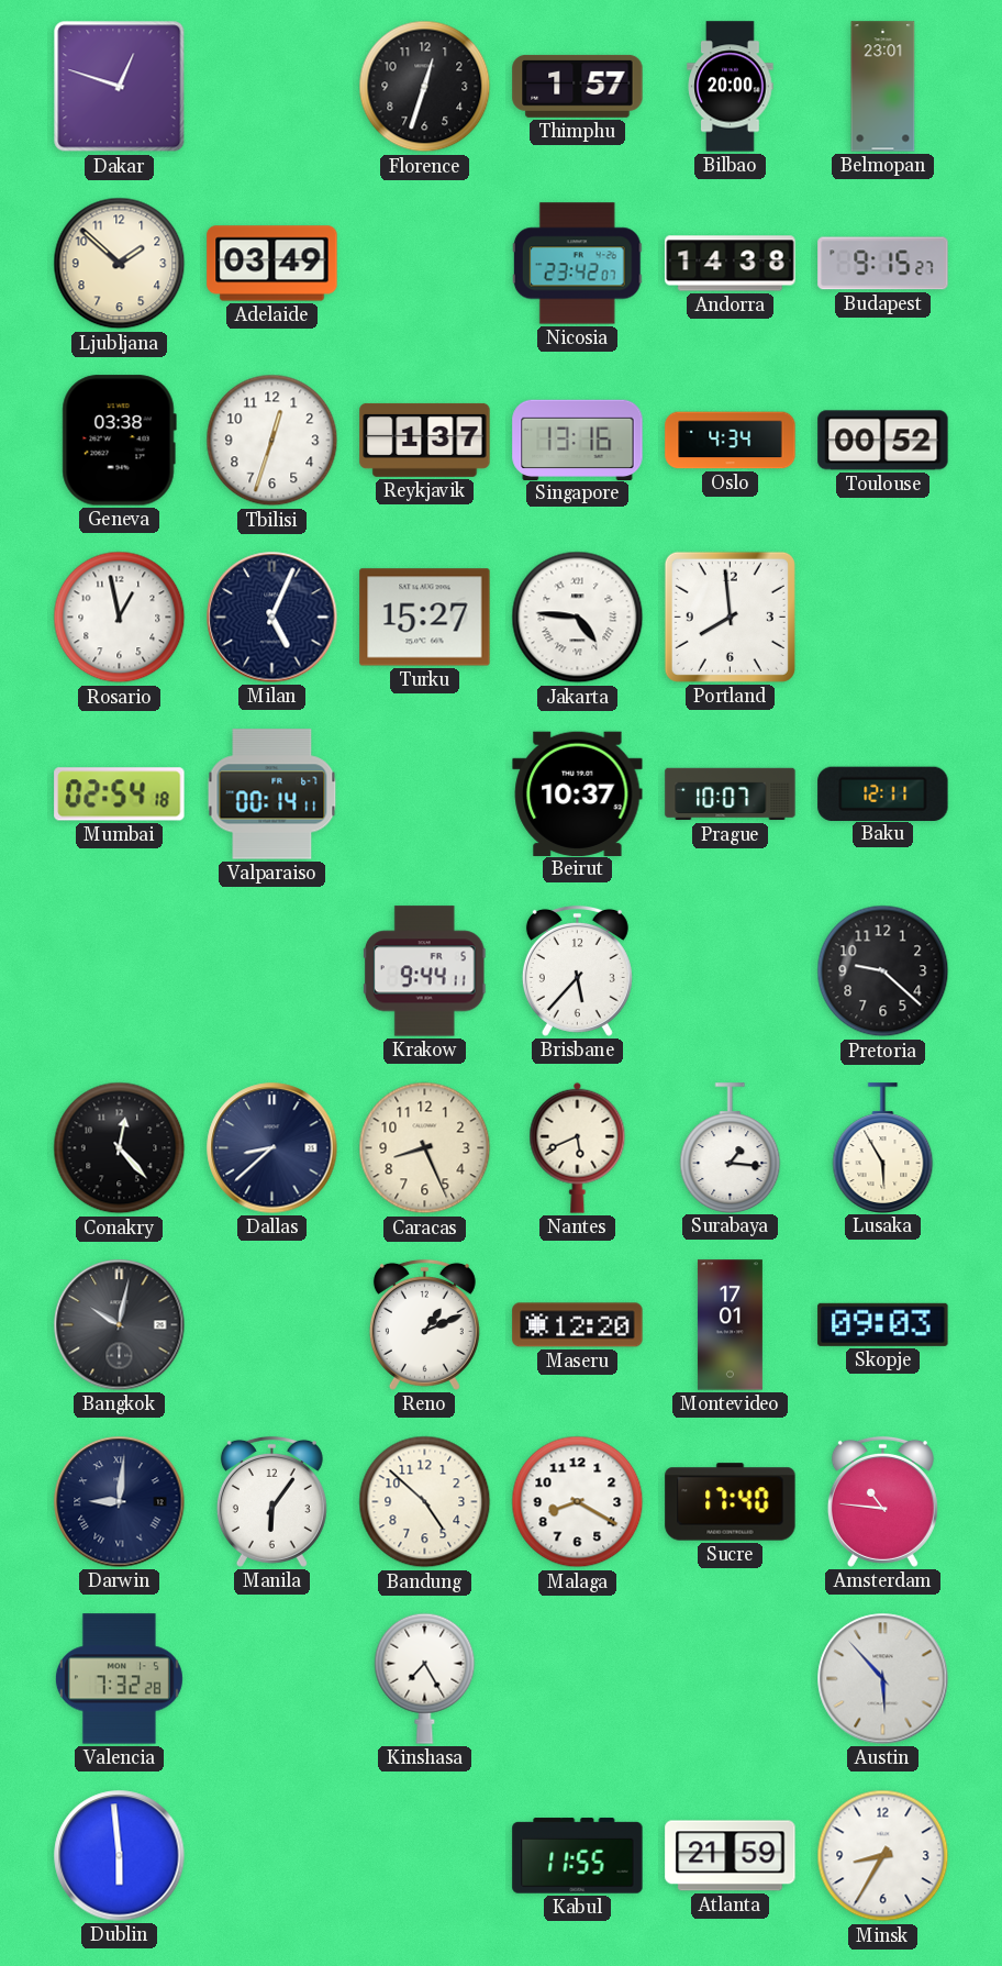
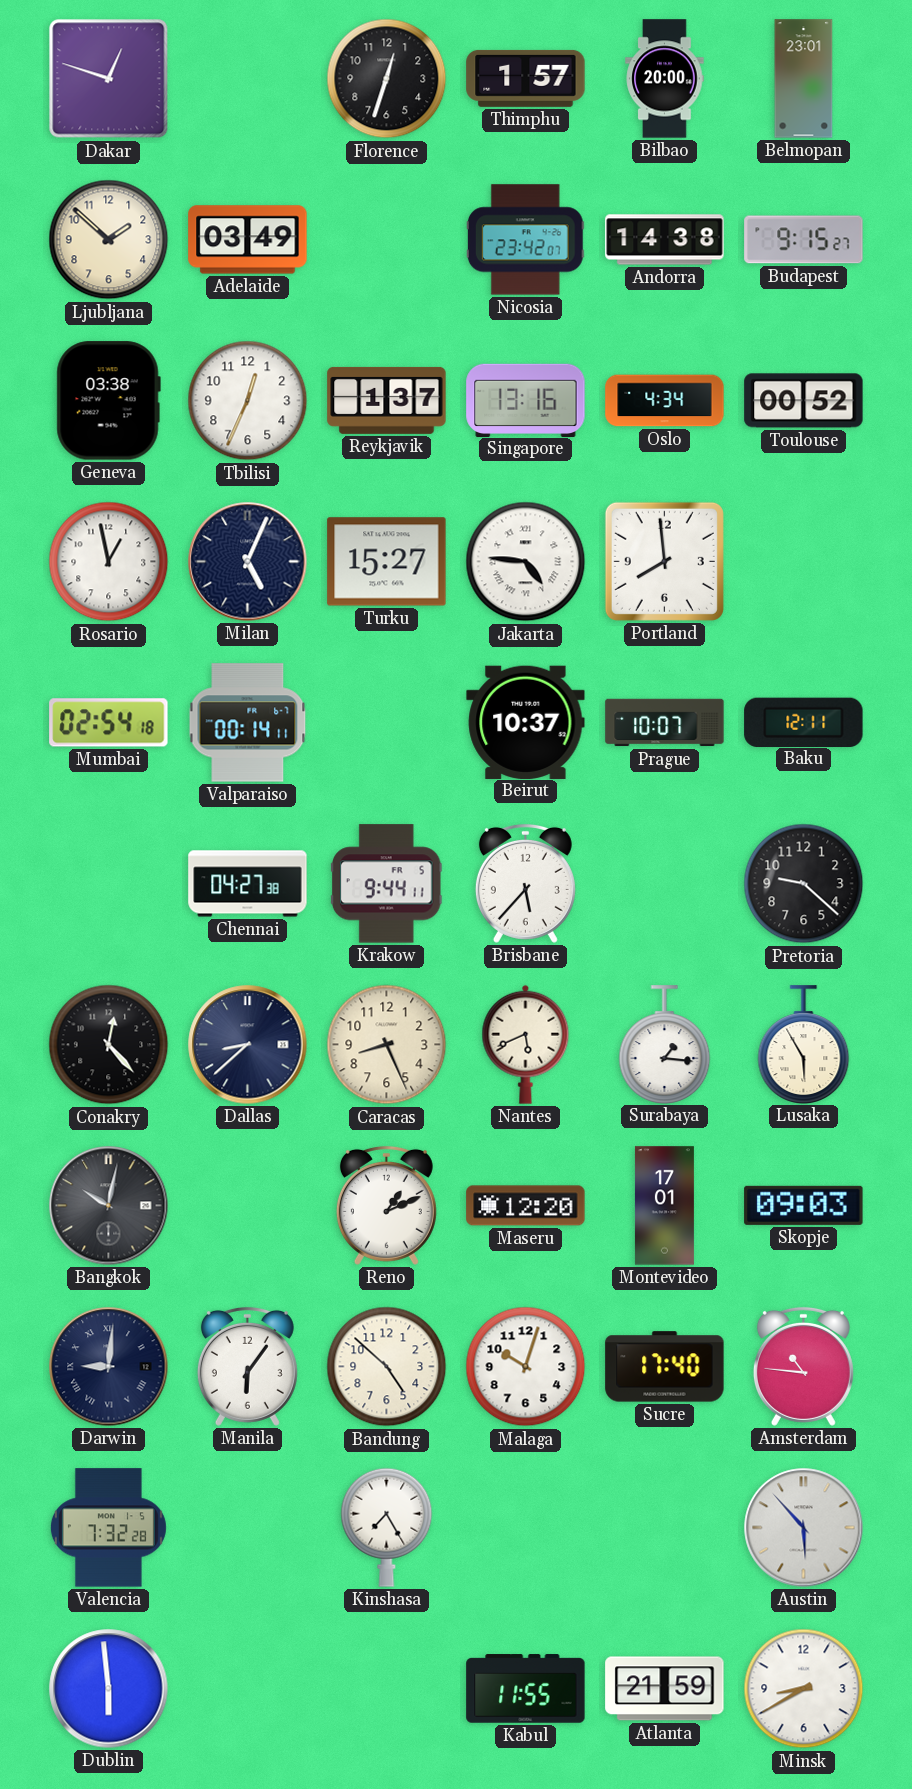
Tbilisi: 12:33 -> 12:34 (248, 401)
Chennai: none -> 04:27 (248, 884)
Malaga: 8:20 -> 10:03 (526, 1367)
Minsk: 8:35 -> 8:40 (804, 1689)
